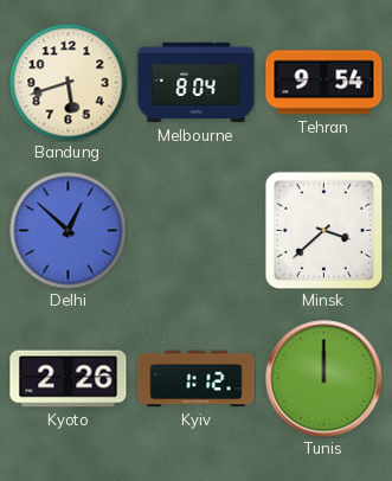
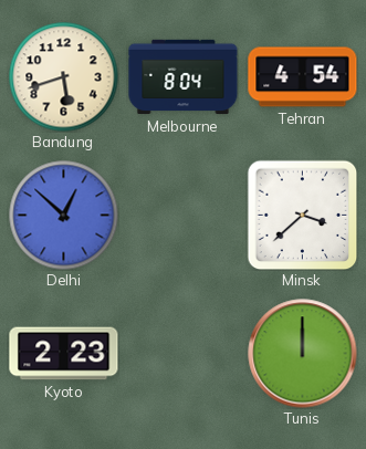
Tehran: 9:54 -> 4:54 (303, 77)
Kyoto: 2:26 -> 2:23 (64, 354)
Kyiv: 1:12 -> none (197, 379)
